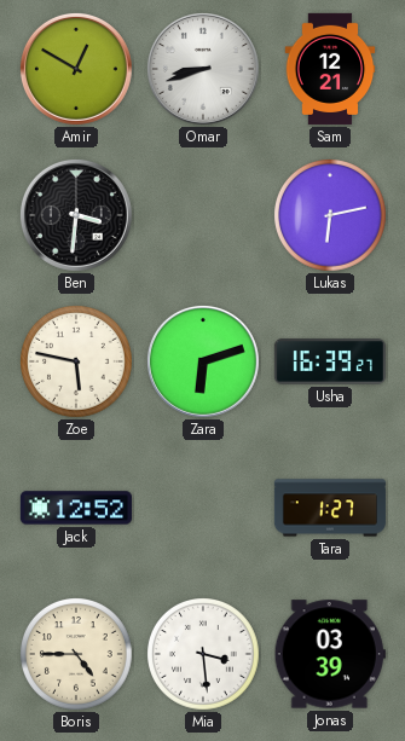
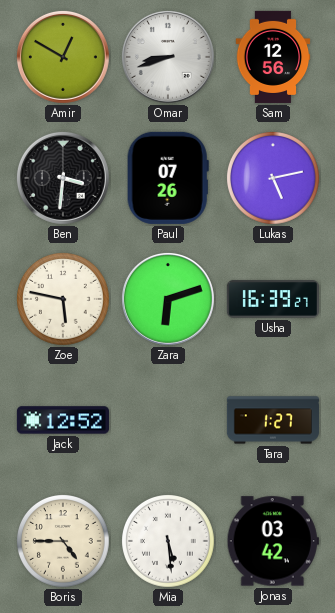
Sam: 12:21 -> 12:56 (273, 57)
Paul: none -> 07:26 (168, 178)
Lukas: 6:13 -> 5:13 (274, 179)
Mia: 3:29 -> 5:29 (169, 542)
Jonas: 03:39 -> 03:42 (273, 541)
